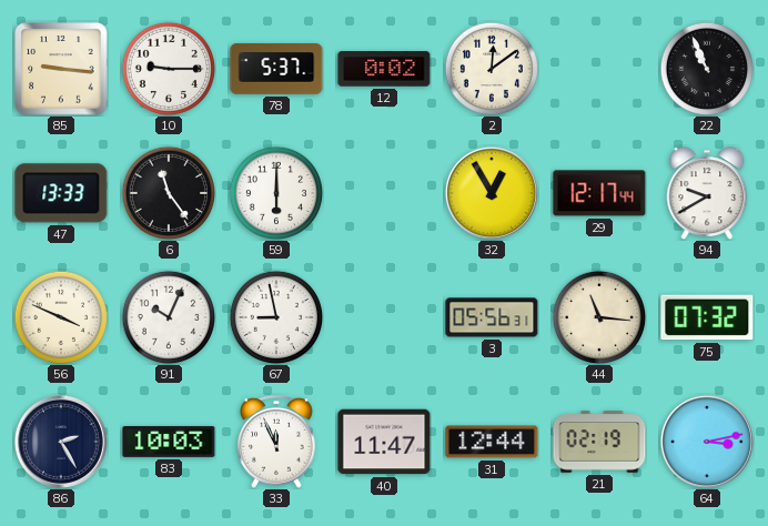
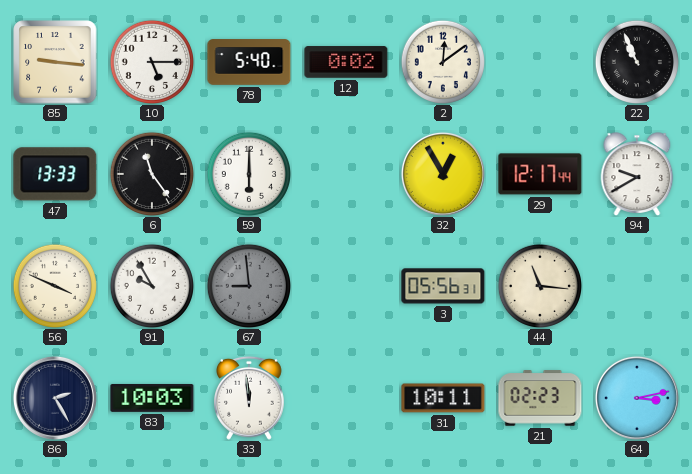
10: 9:15 -> 5:15 (151, 61)
78: 5:37 -> 5:40 (249, 62)
91: 10:04 -> 9:55 (151, 285)
67: 8:58 -> 8:59 (248, 285)
67 dial: white -> grey (248, 285)
75: 07:32 -> none (707, 317)
33: 11:56 -> 11:59 (250, 398)
40: 11:47 -> none (384, 442)
31: 12:44 -> 10:11 (443, 398)
21: 02:19 -> 02:23 (540, 398)
